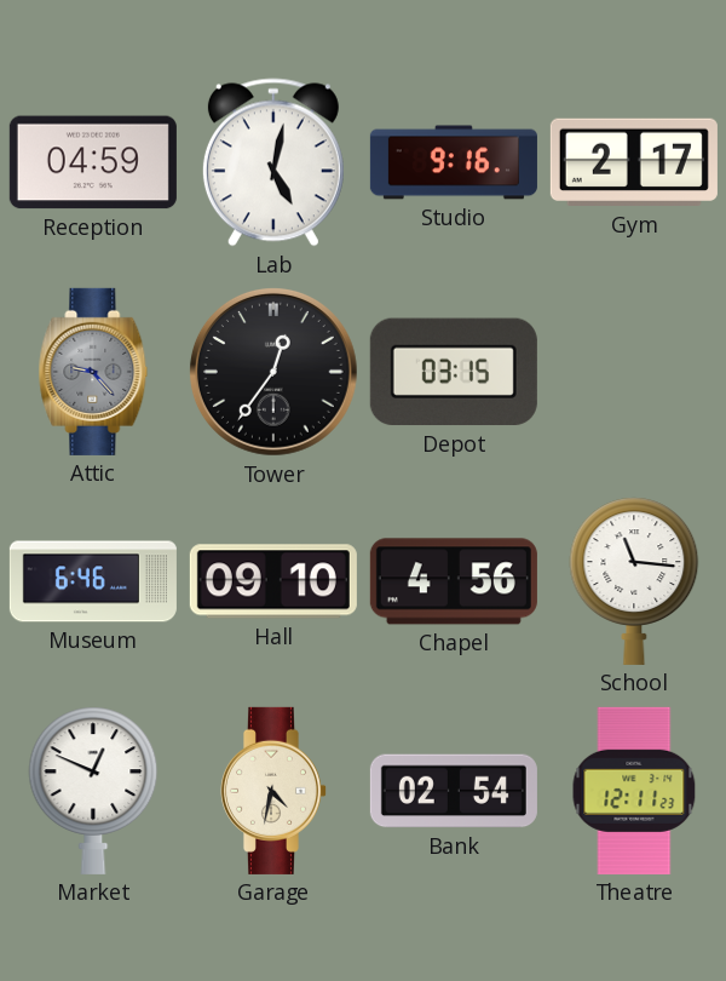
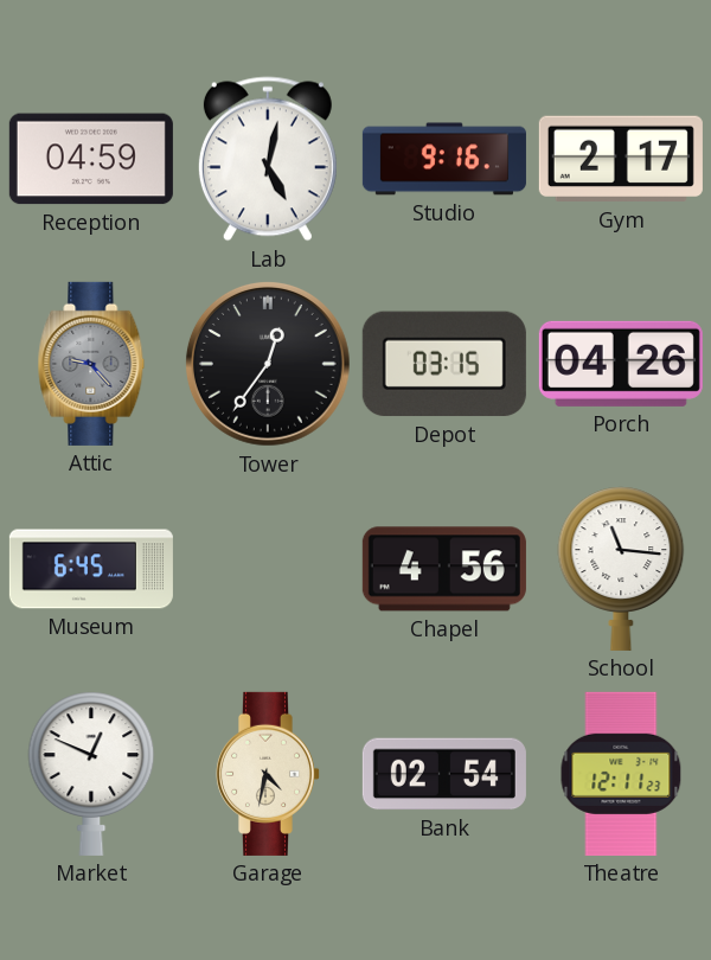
Porch: none -> 04:26 (621, 364)
Museum: 6:46 -> 6:45 (91, 569)
Hall: 09:10 -> none (273, 581)
